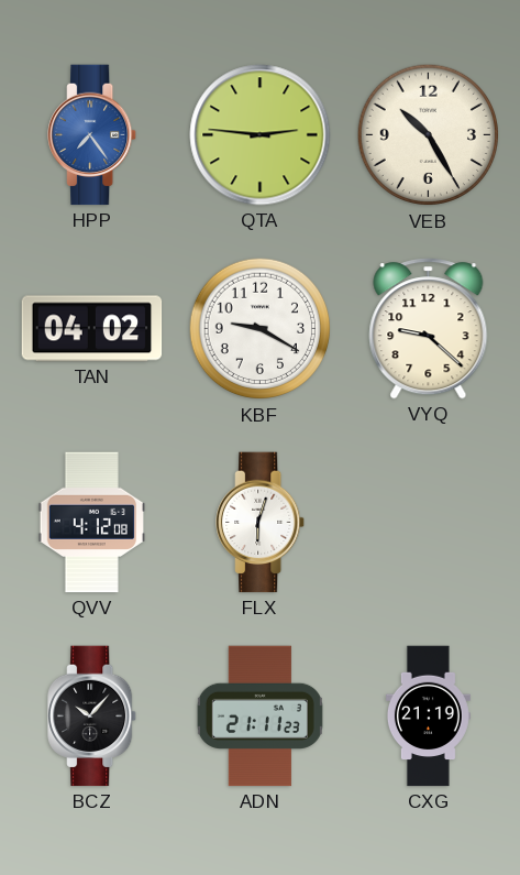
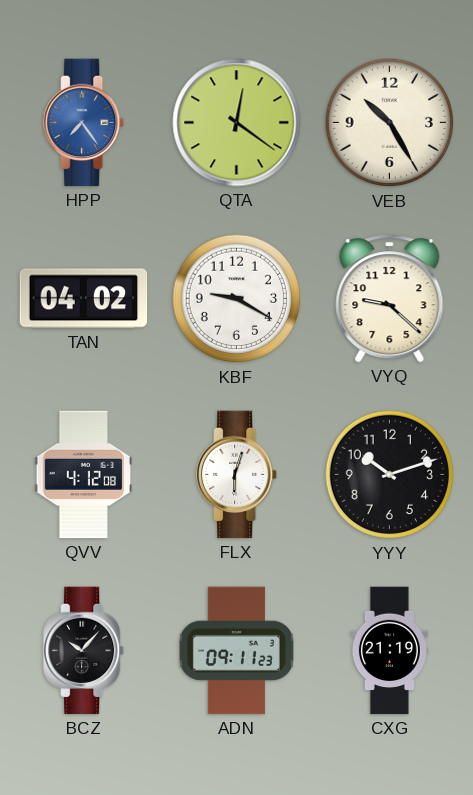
QTA: 2:46 -> 12:21 (237, 123)
YYY: none -> 10:12 (390, 475)
ADN: 21:11 -> 09:11 (236, 651)
